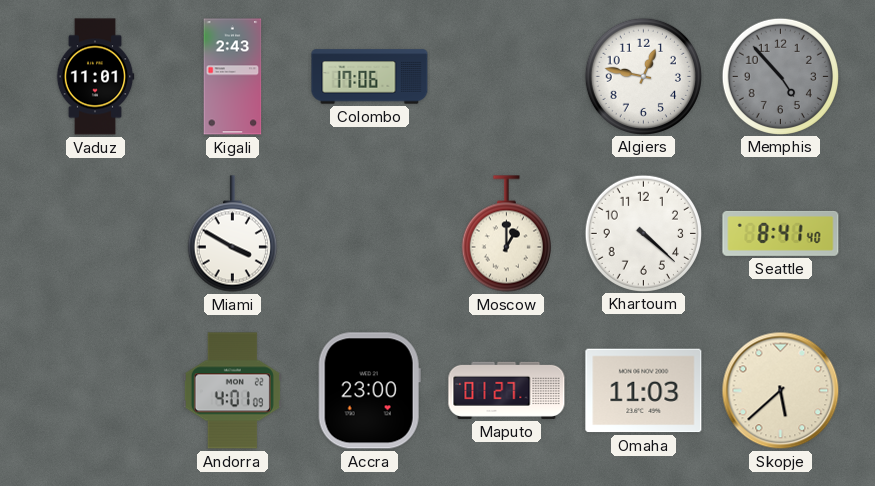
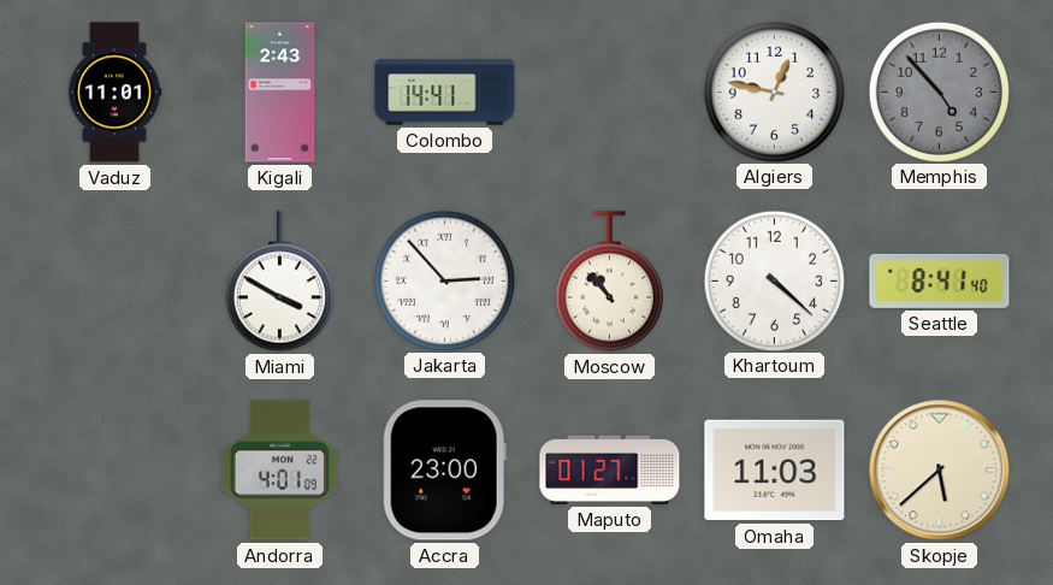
Colombo: 17:06 -> 14:41 (445, 93)
Jakarta: none -> 2:53 (444, 280)
Moscow: 1:00 -> 10:53 (609, 282)
